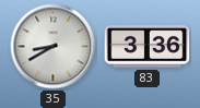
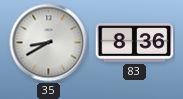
83: 3:36 -> 8:36 (135, 43)
